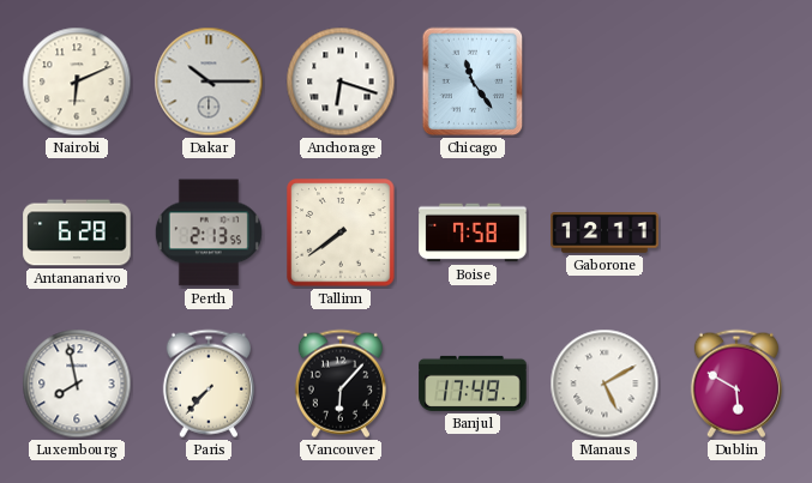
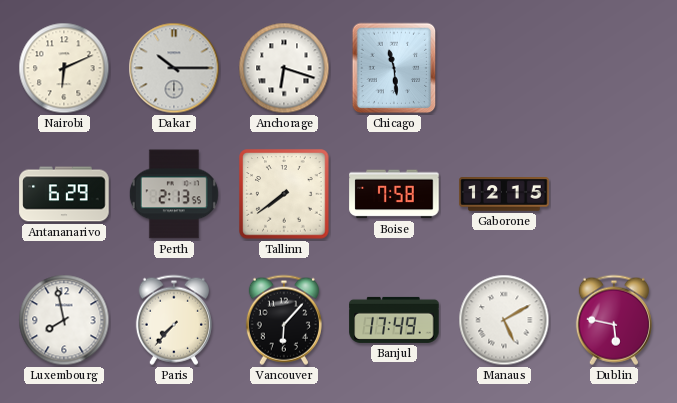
Chicago: 11:24 -> 11:29 (394, 68)
Antananarivo: 6:28 -> 6:29 (64, 194)
Gaborone: 12:11 -> 12:15 (504, 195)
Dublin: 5:50 -> 5:47 (614, 320)
